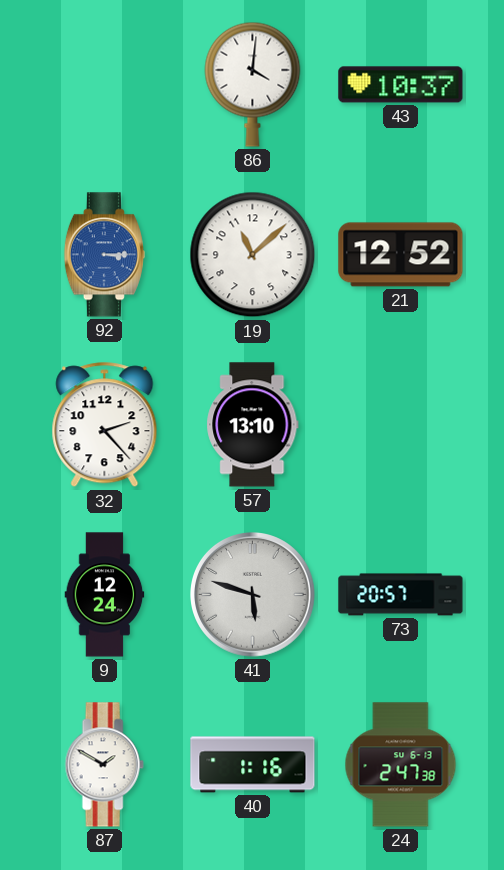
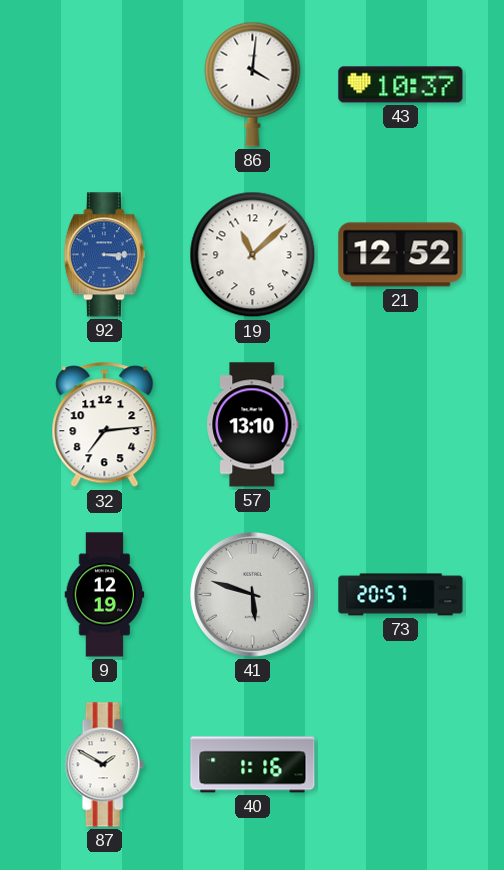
32: 2:23 -> 7:14 (105, 425)
9: 12:24 -> 12:19 (105, 595)
24: 2:47 -> none (401, 765)
